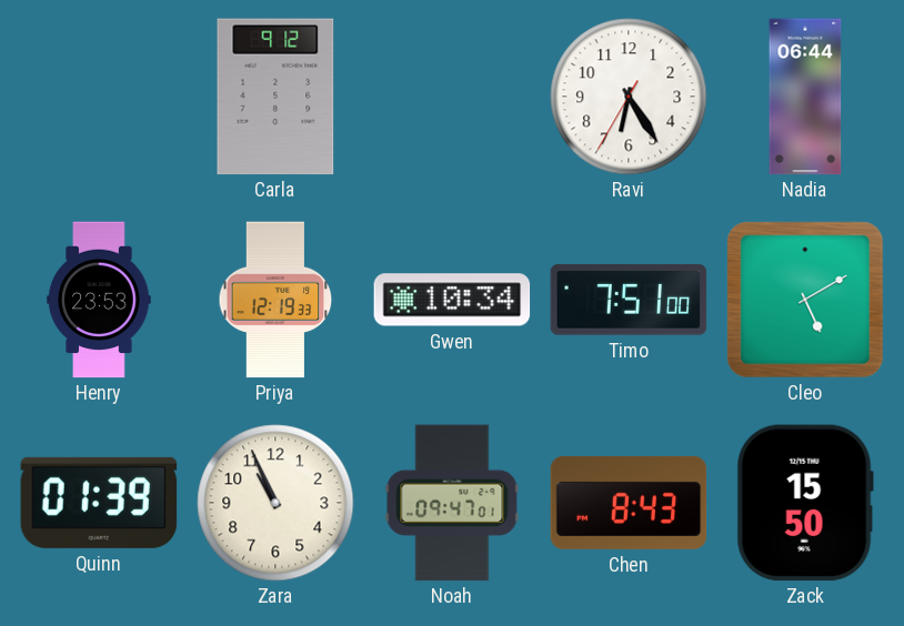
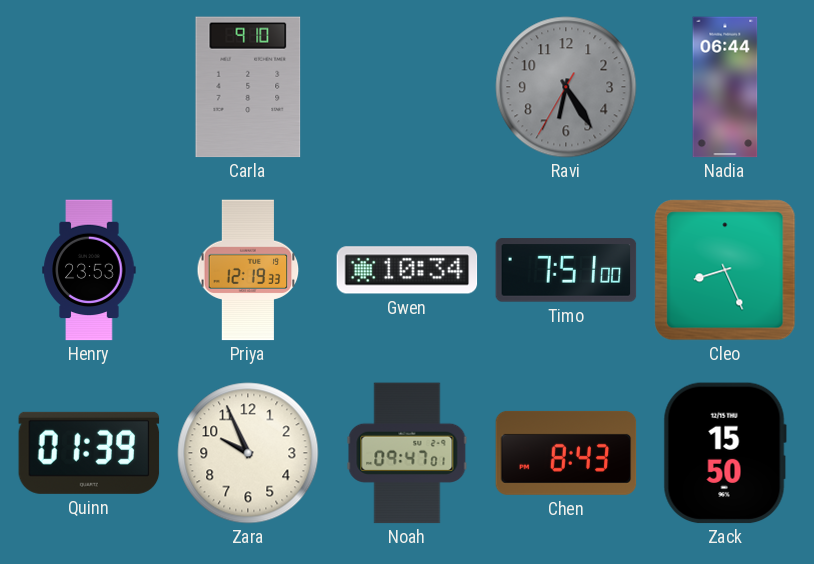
Carla: 9:12 -> 9:10 (248, 87)
Ravi dial: white -> grey (566, 87)
Cleo: 5:10 -> 8:26 (725, 270)
Zara: 10:56 -> 9:56 (248, 453)
